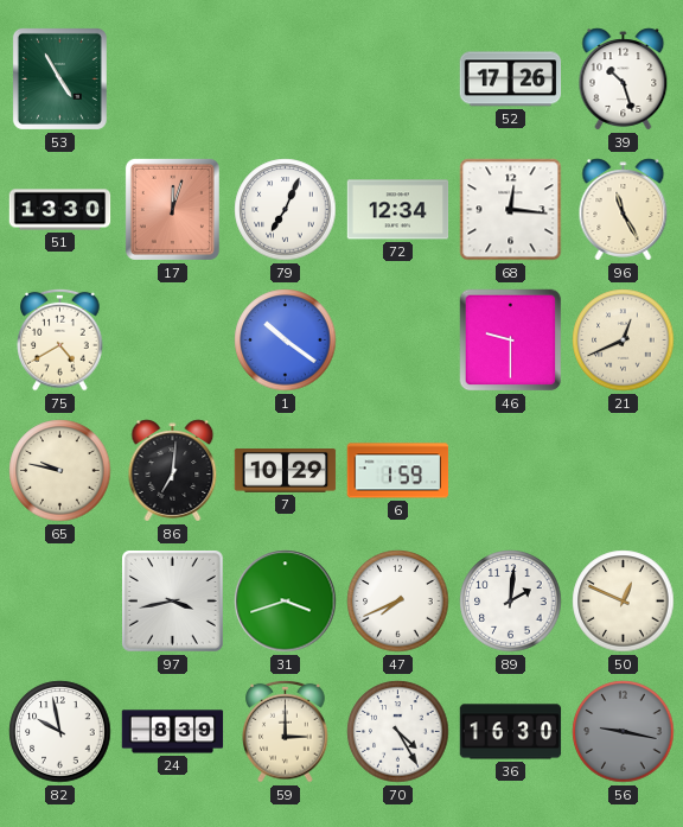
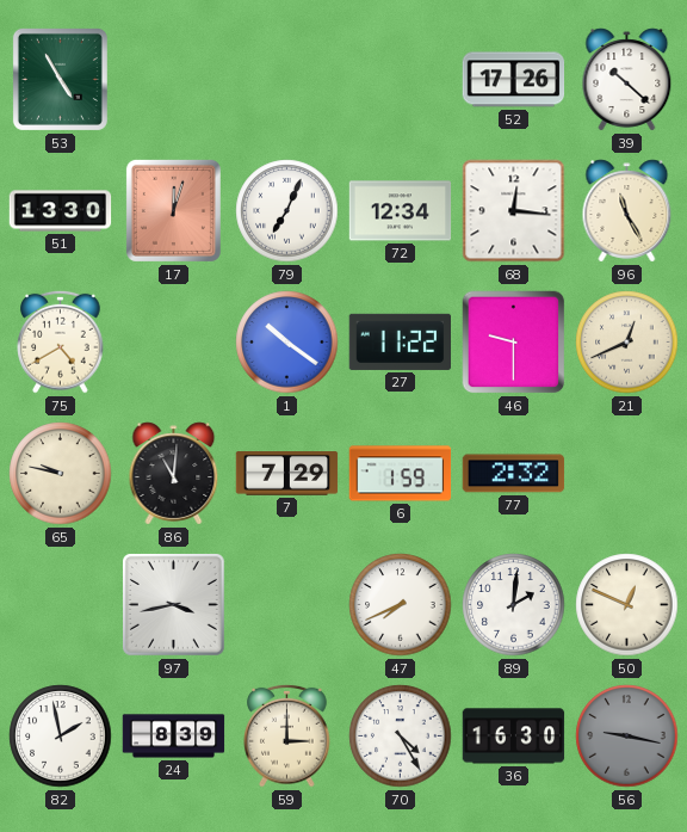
39: 10:27 -> 10:22 (627, 80)
27: none -> 11:22 (401, 341)
86: 7:01 -> 11:01 (174, 474)
7: 10:29 -> 7:29 (287, 474)
77: none -> 2:32 (514, 474)
31: 3:42 -> none (286, 602)
82: 9:58 -> 1:58 (61, 737)
